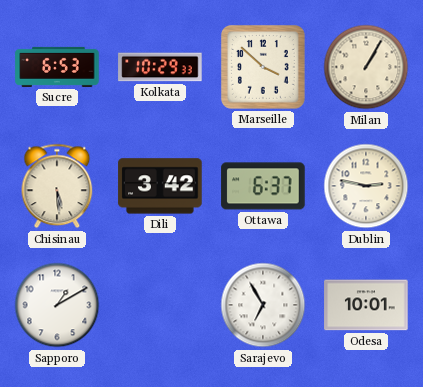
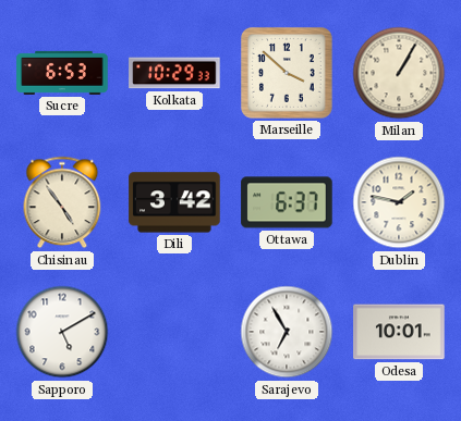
Chisinau: 5:29 -> 4:54 (62, 202)
Dublin: 2:47 -> 1:47 (399, 202)
Sapporo: 1:10 -> 5:10 (62, 332)
